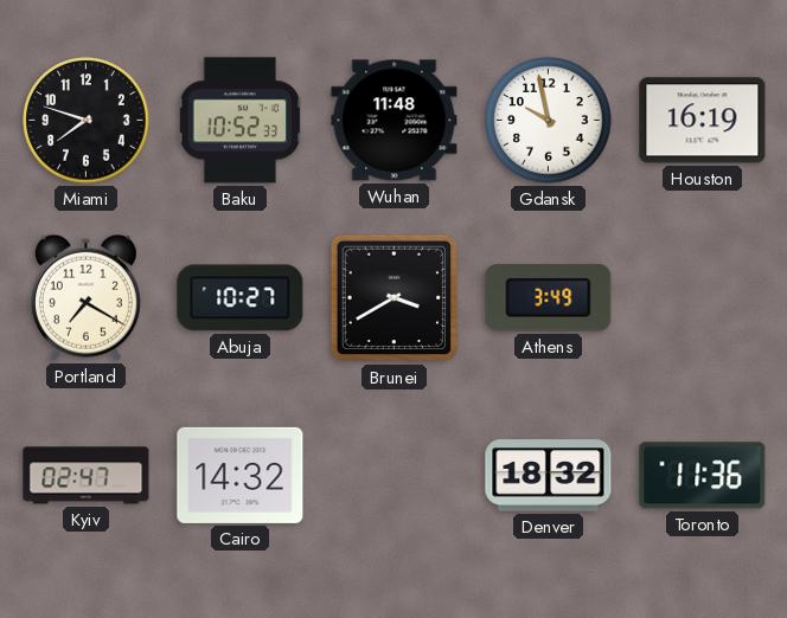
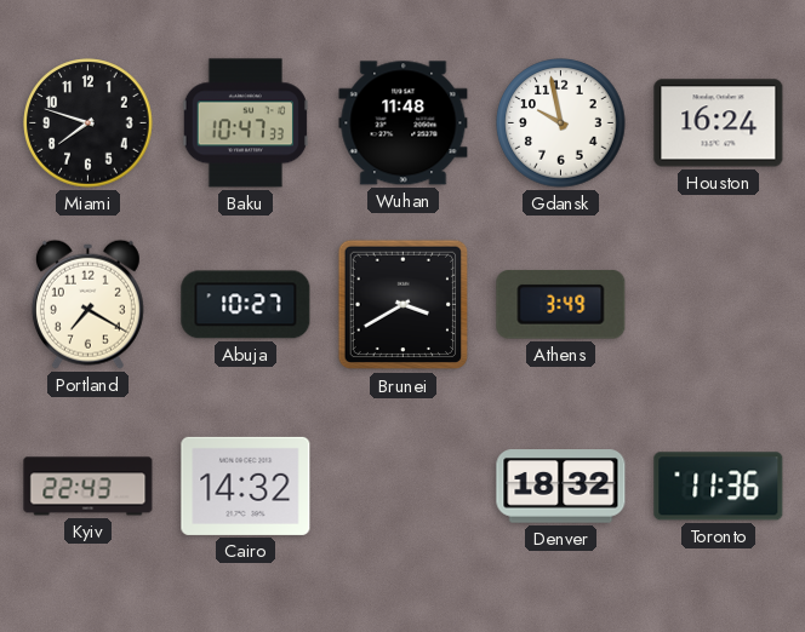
Baku: 10:52 -> 10:47 (245, 123)
Houston: 16:19 -> 16:24 (719, 123)
Kyiv: 02:47 -> 22:43 (89, 487)
